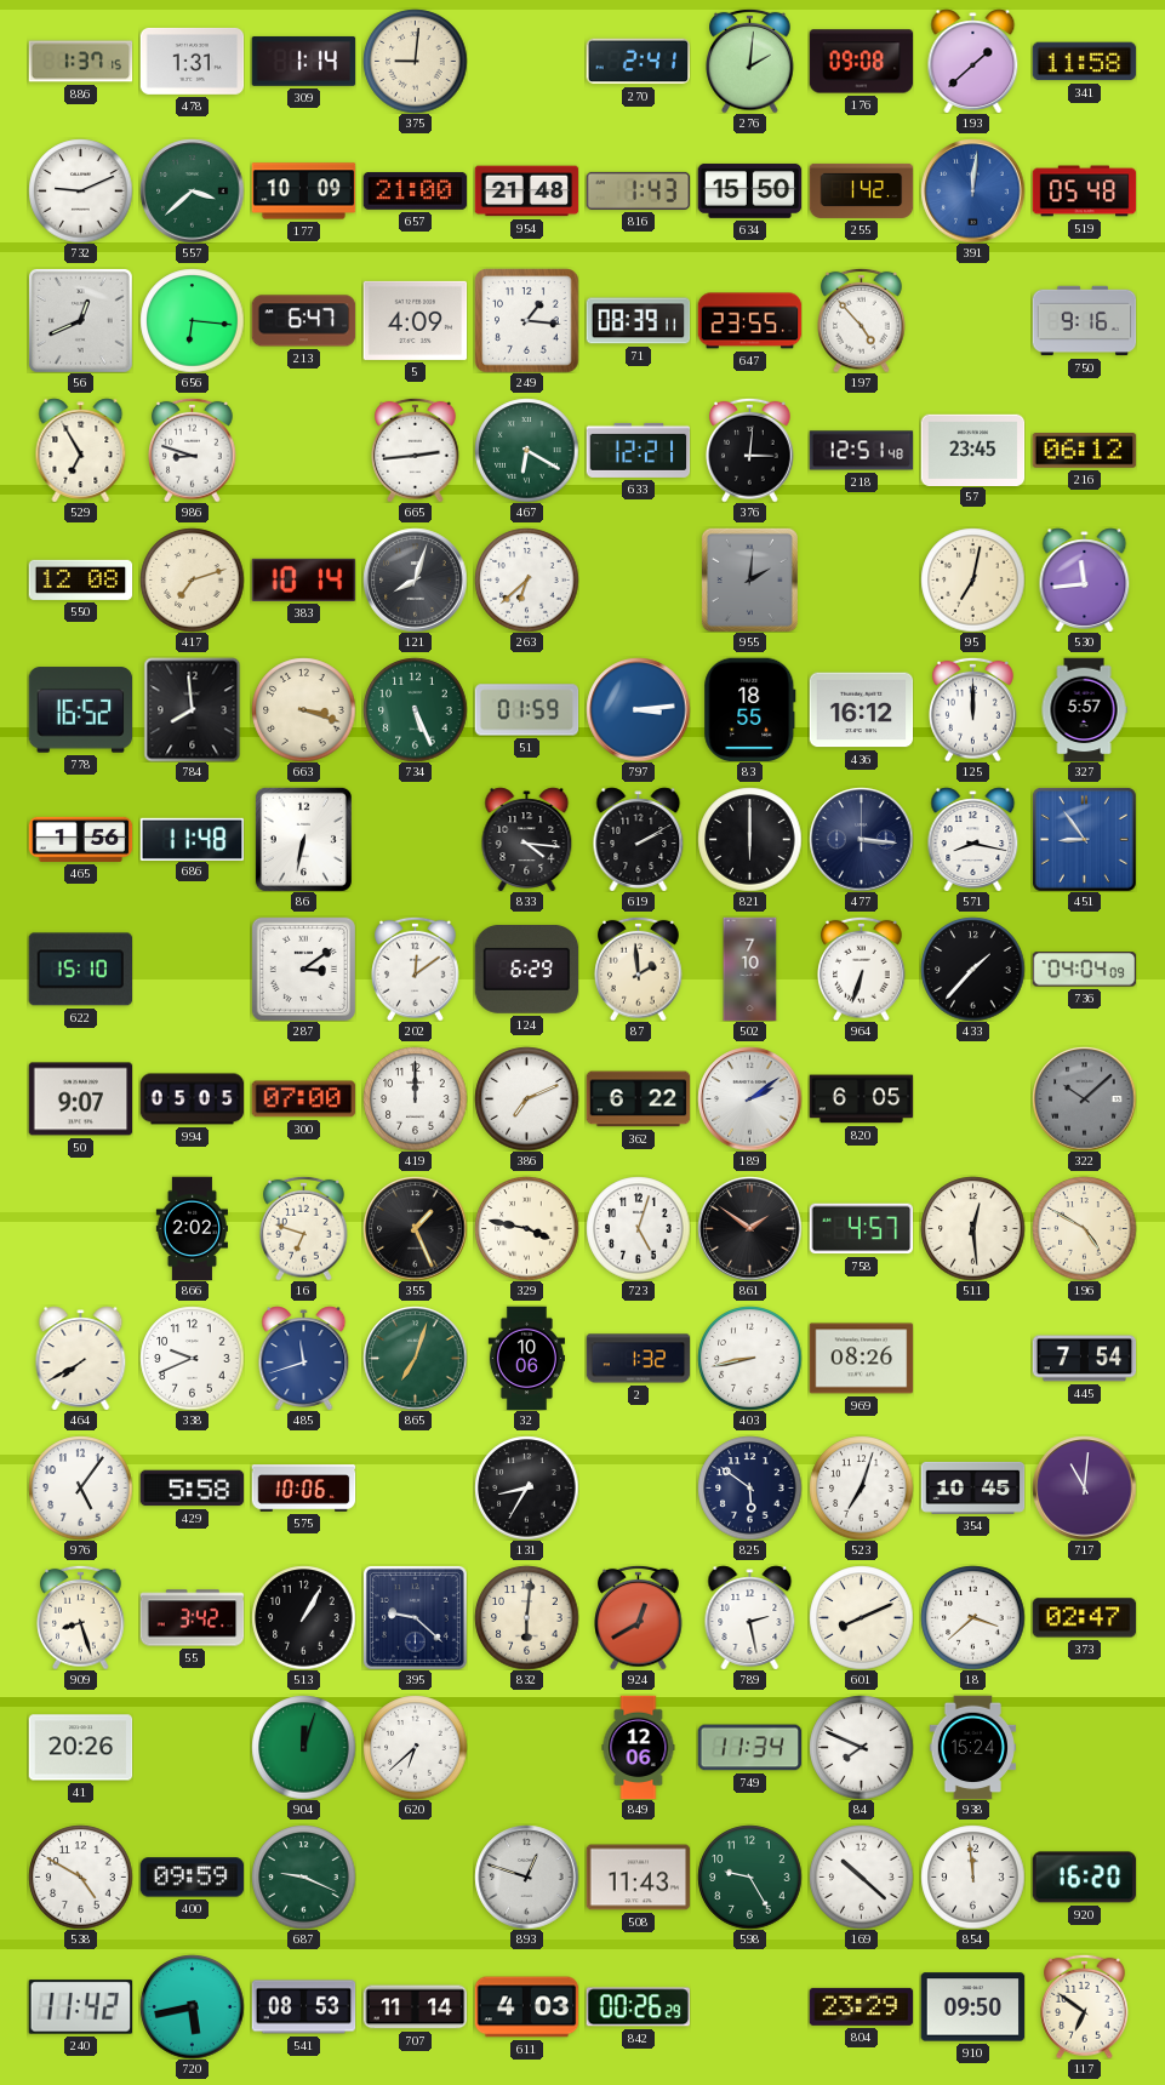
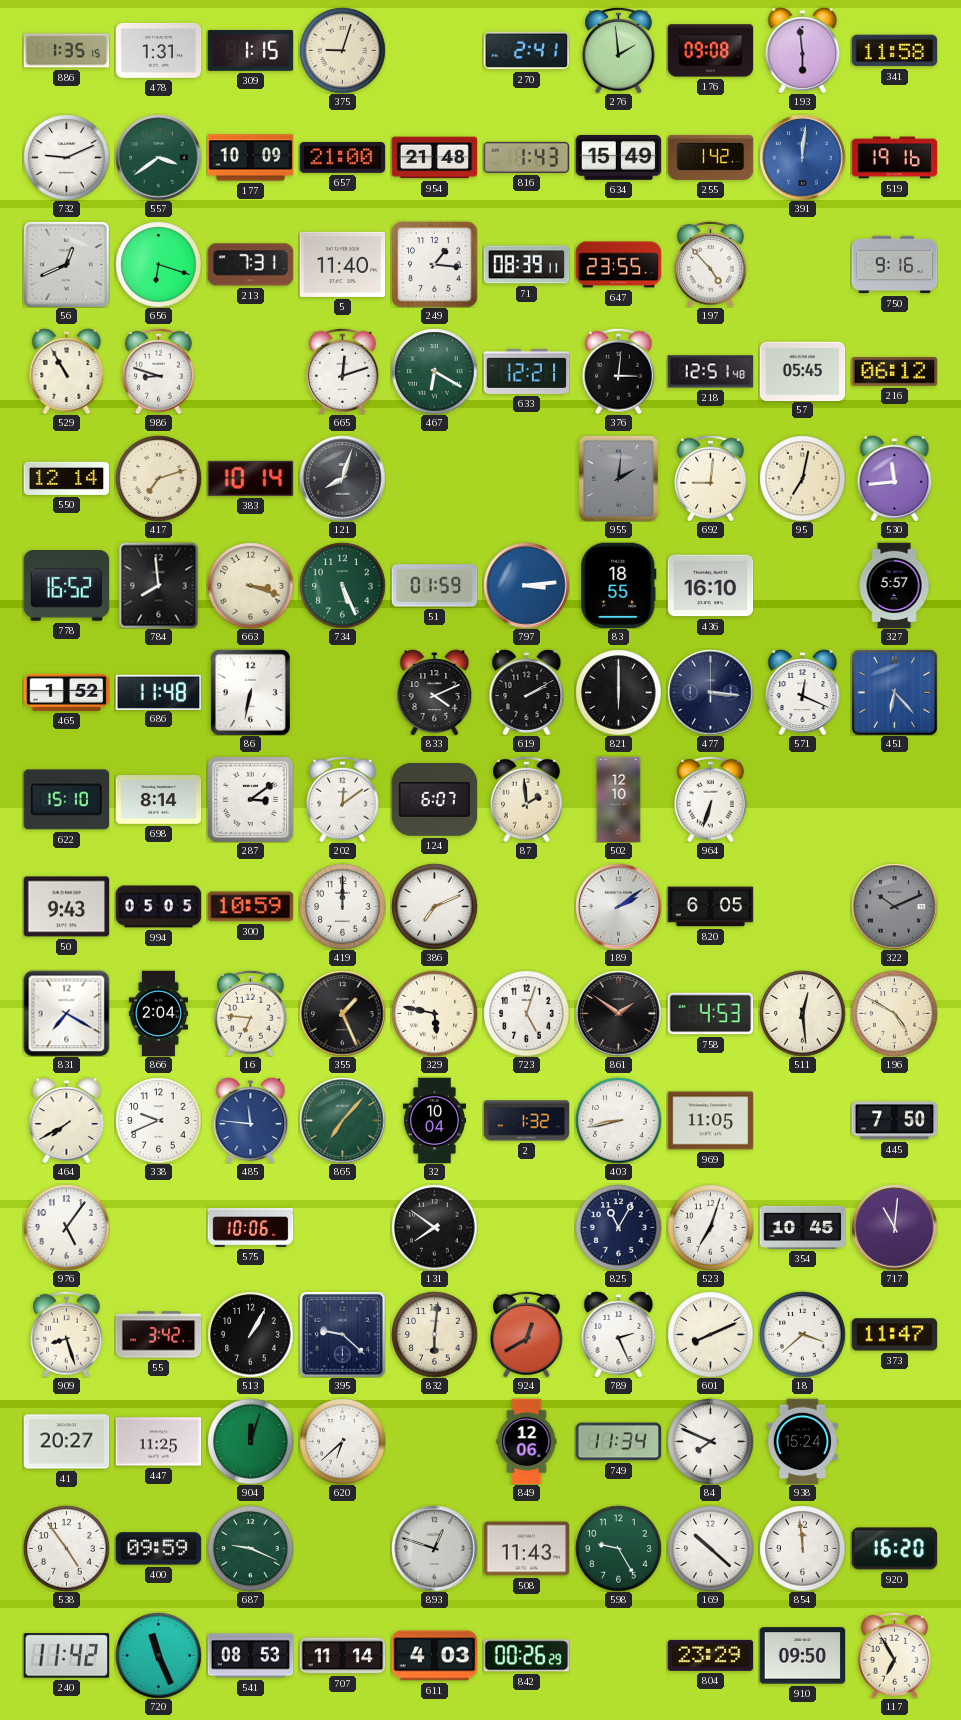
886: 1:37 -> 1:35 (66, 51)
309: 1:14 -> 1:15 (250, 50)
375: 9:01 -> 9:03 (342, 50)
276: 2:01 -> 1:59 (619, 50)
193: 1:38 -> 5:59 (803, 50)
557: 3:38 -> 3:39 (158, 157)
634: 15:50 -> 15:49 (618, 158)
519: 05:48 -> 19:16 (894, 158)
656: 6:16 -> 6:18 (158, 264)
213: 6:47 -> 7:31 (250, 265)
5: 4:09 -> 11:40 (342, 264)
529: 6:55 -> 10:55 (67, 371)
665: 2:44 -> 12:12 (343, 371)
57: 23:45 -> 05:45 (802, 371)
550: 12:08 -> 12:14 (66, 478)
263: 6:38 -> none (526, 579)
692: none -> 9:01 (711, 478)
436: 16:12 -> 16:10 (710, 586)
125: 12:00 -> none (973, 709)
465: 1:56 -> 1:52 (66, 692)
833: 4:16 -> 4:11 (435, 692)
571: 8:17 -> 12:19 (803, 692)
451: 8:54 -> 6:23 (894, 692)
698: none -> 8:14 (158, 800)
124: 6:29 -> 6:07 (434, 799)
502: 7:10 -> 12:10 (619, 799)
433: 1:37 -> none (972, 969)
736: 04:04 -> none (1084, 970)
50: 9:07 -> 9:43 (66, 907)
300: 07:00 -> 10:59 (250, 907)
362: 6:22 -> none (638, 1099)
322: 10:08 -> 10:11 (894, 906)
831: none -> 7:20 (66, 1013)
866: 2:02 -> 2:04 (158, 1013)
16: 6:48 -> 6:46 (251, 1013)
329: 3:47 -> 5:47 (434, 1013)
758: 4:57 -> 4:53 (710, 1014)
485: 11:42 -> 11:46 (251, 1120)
865: 7:03 -> 7:07 (342, 1120)
32: 10:06 -> 10:04 (434, 1120)
969: 08:26 -> 11:05 (710, 1121)
445: 7:54 -> 7:50 (894, 1121)
429: 5:58 -> none (192, 1489)
131: 8:35 -> 7:51 (434, 1227)
825: 5:51 -> 11:05 (618, 1227)
789: 2:28 -> 2:26 (619, 1334)
373: 02:47 -> 11:47 (894, 1335)
41: 20:26 -> 20:27 (66, 1442)
447: none -> 11:25 (158, 1442)
538: 4:50 -> 4:54 (66, 1548)
720: 5:43 -> 11:26 (158, 1655)
117: 6:51 -> 6:55 (895, 1655)
